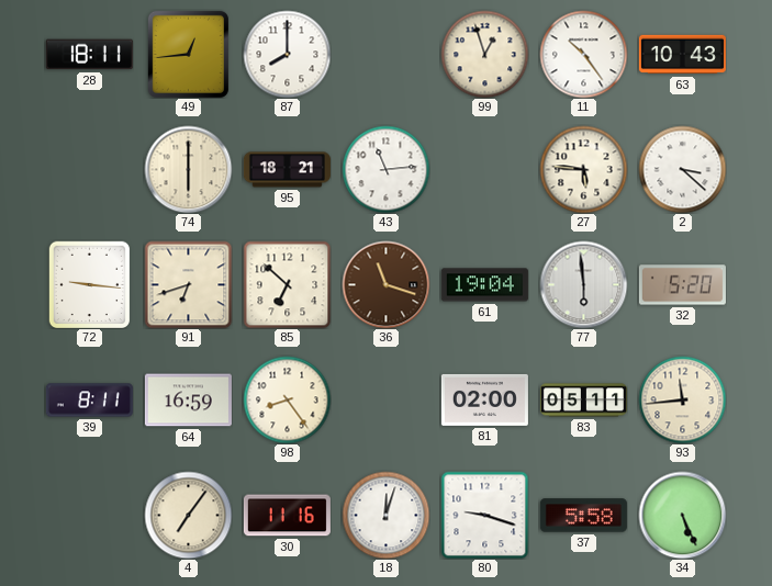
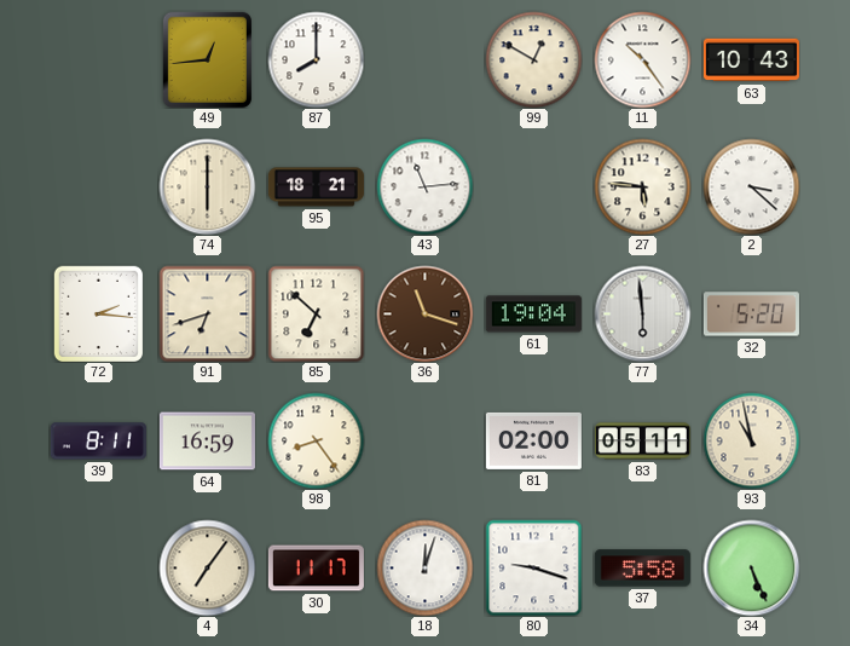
28: 18:11 -> none (89, 55)
99: 12:57 -> 12:50 (533, 59)
72: 9:16 -> 2:16 (98, 313)
93: 11:44 -> 10:58 (751, 440)
30: 11:16 -> 11:17 (316, 569)
